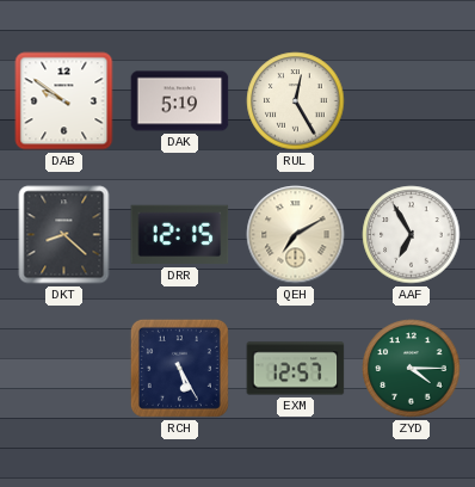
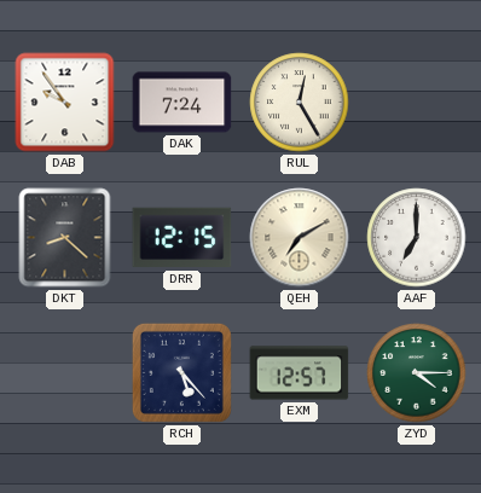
DAB: 9:51 -> 9:54 (65, 103)
DAK: 5:19 -> 7:24 (182, 103)
AAF: 6:55 -> 7:00 (417, 238)
RCH: 5:25 -> 5:23 (181, 372)
